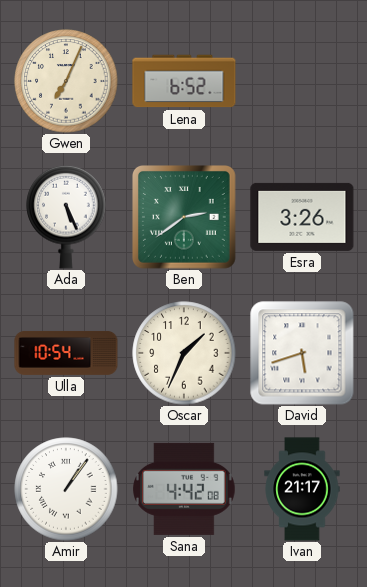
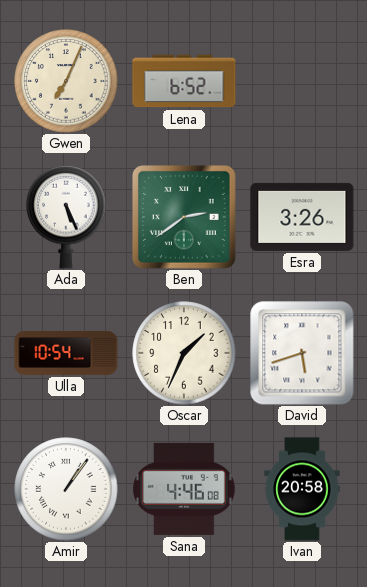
Sana: 4:42 -> 4:46 (184, 489)
Ivan: 21:17 -> 20:58 (302, 489)
